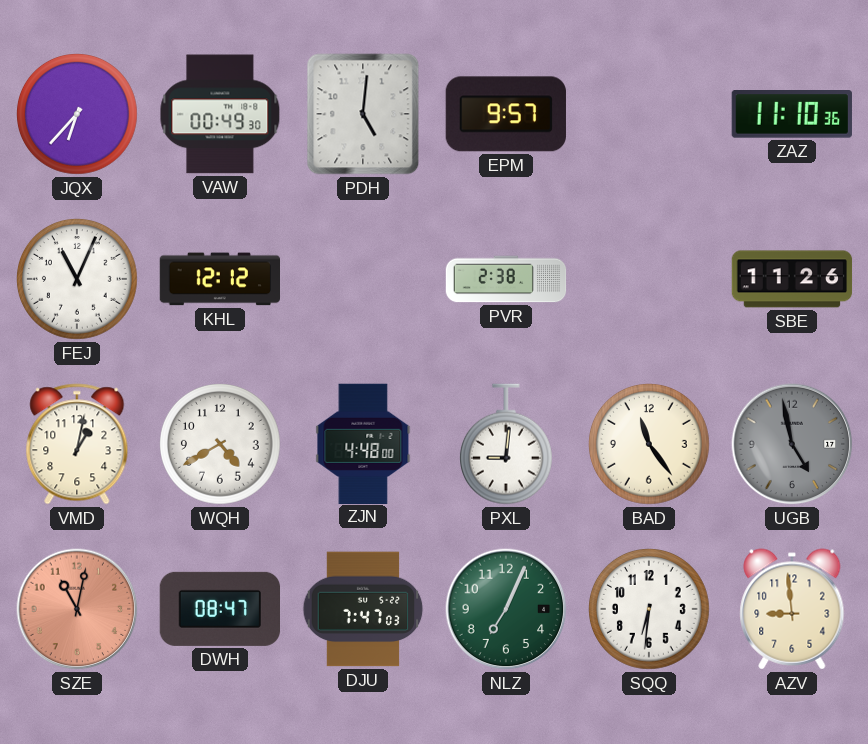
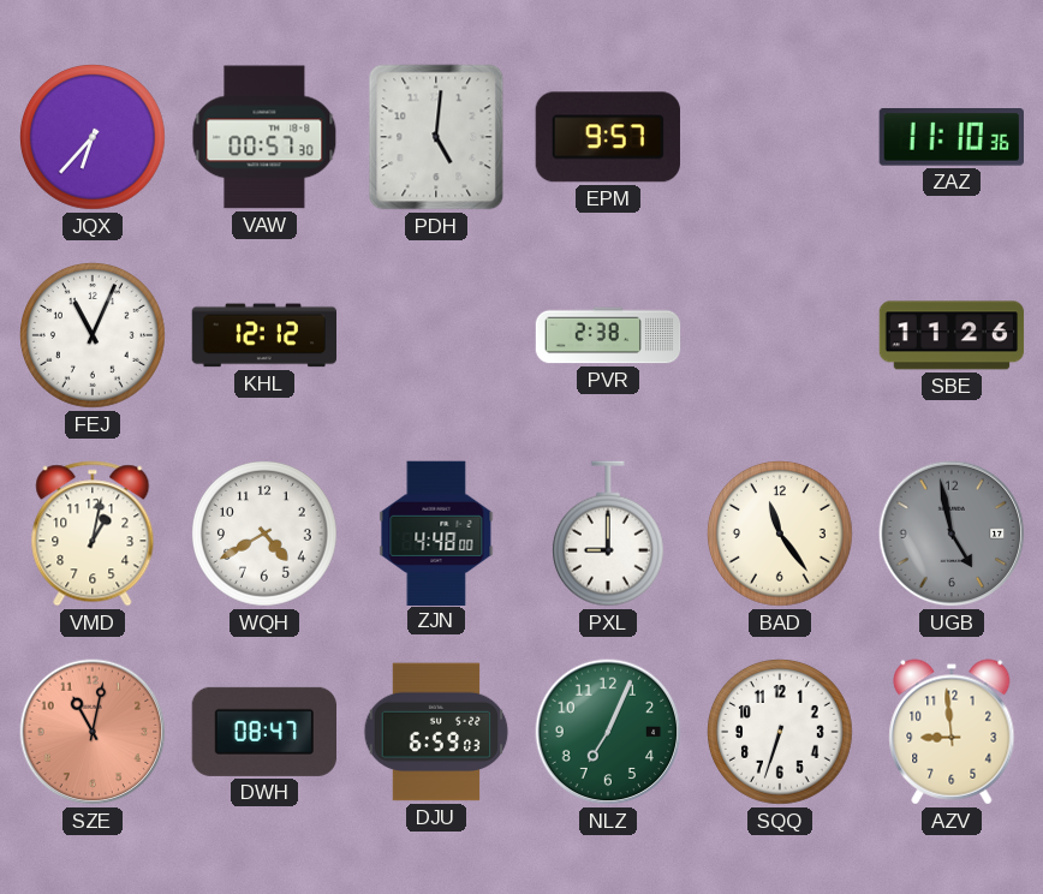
VAW: 00:49 -> 00:57 (264, 137)
PXL: 9:01 -> 9:00 (608, 534)
DJU: 7:47 -> 6:59 (436, 732)
SQQ: 6:31 -> 6:33 (781, 733)
